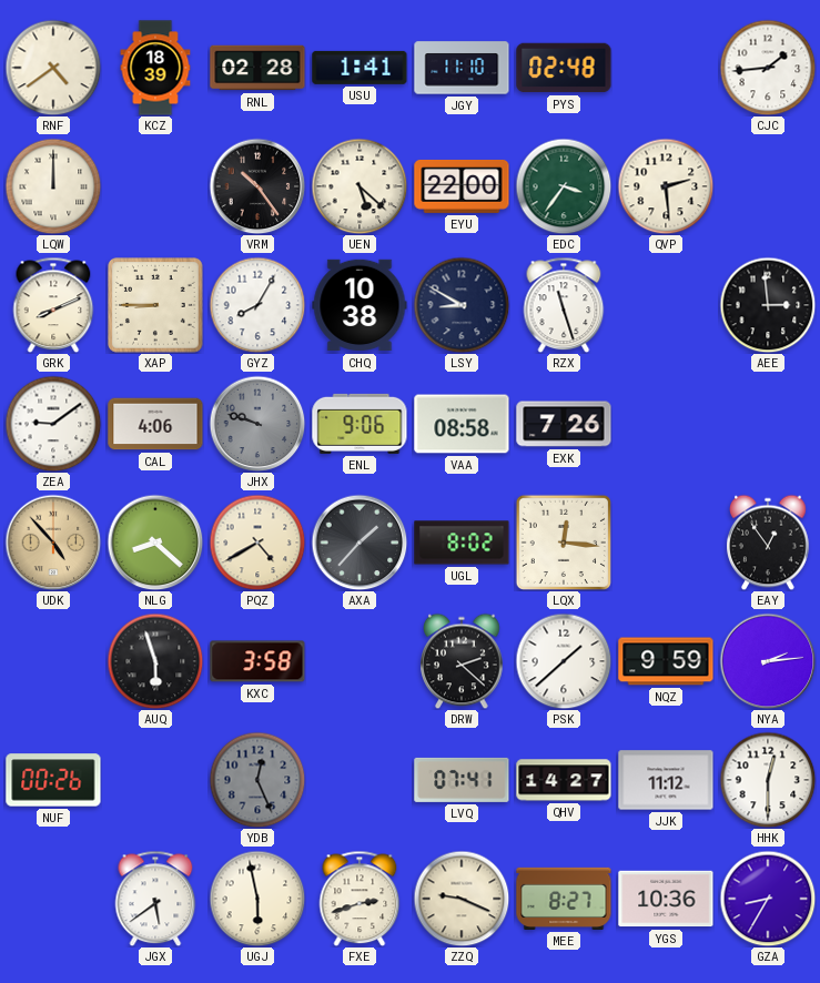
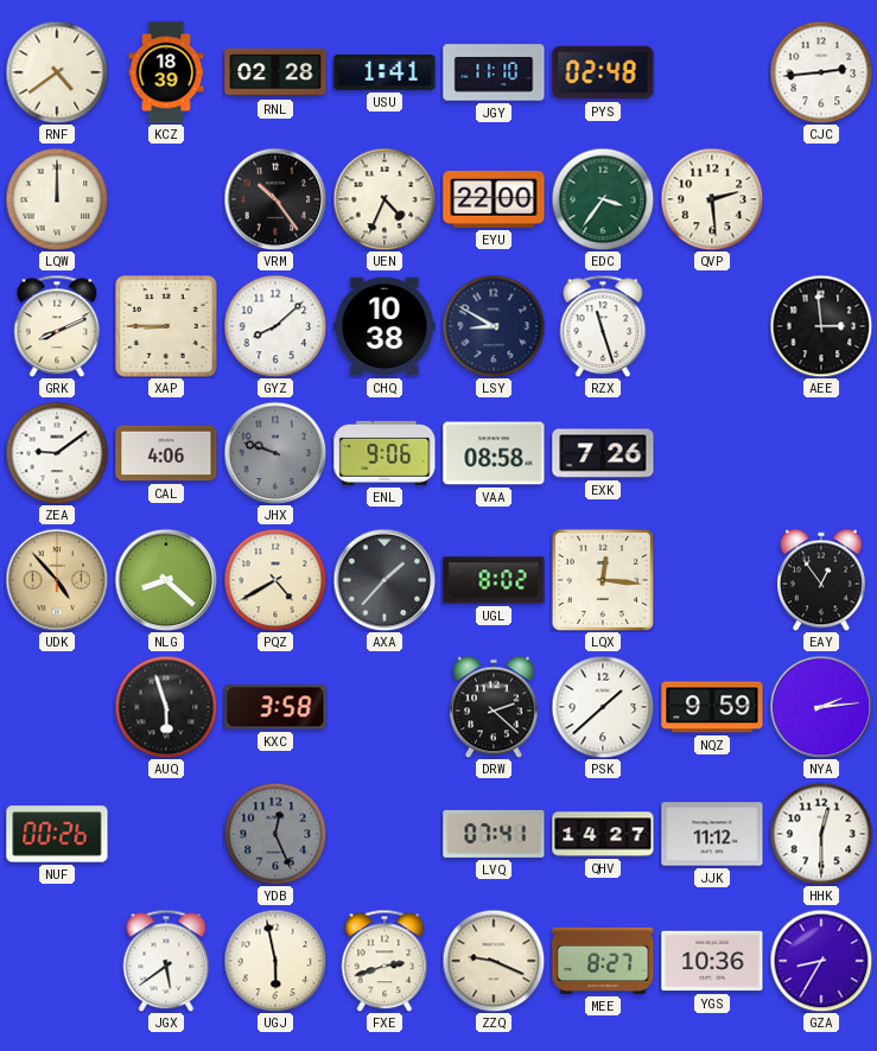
CJC: 1:44 -> 2:44 (821, 72)
UEN: 5:22 -> 4:34 (385, 199)
GYZ: 8:05 -> 8:08 (275, 326)
